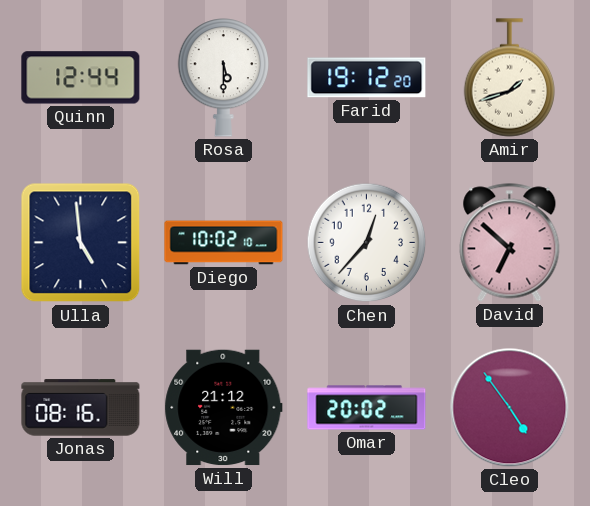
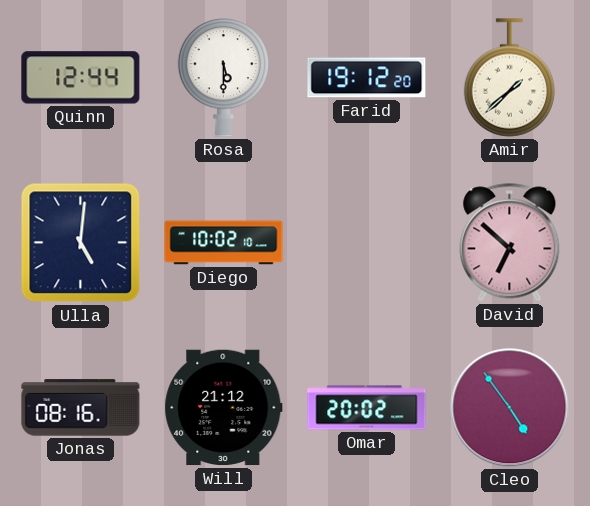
Amir: 1:42 -> 1:38 (510, 78)
Ulla: 4:59 -> 5:01 (81, 243)
Chen: 12:37 -> none (367, 243)
